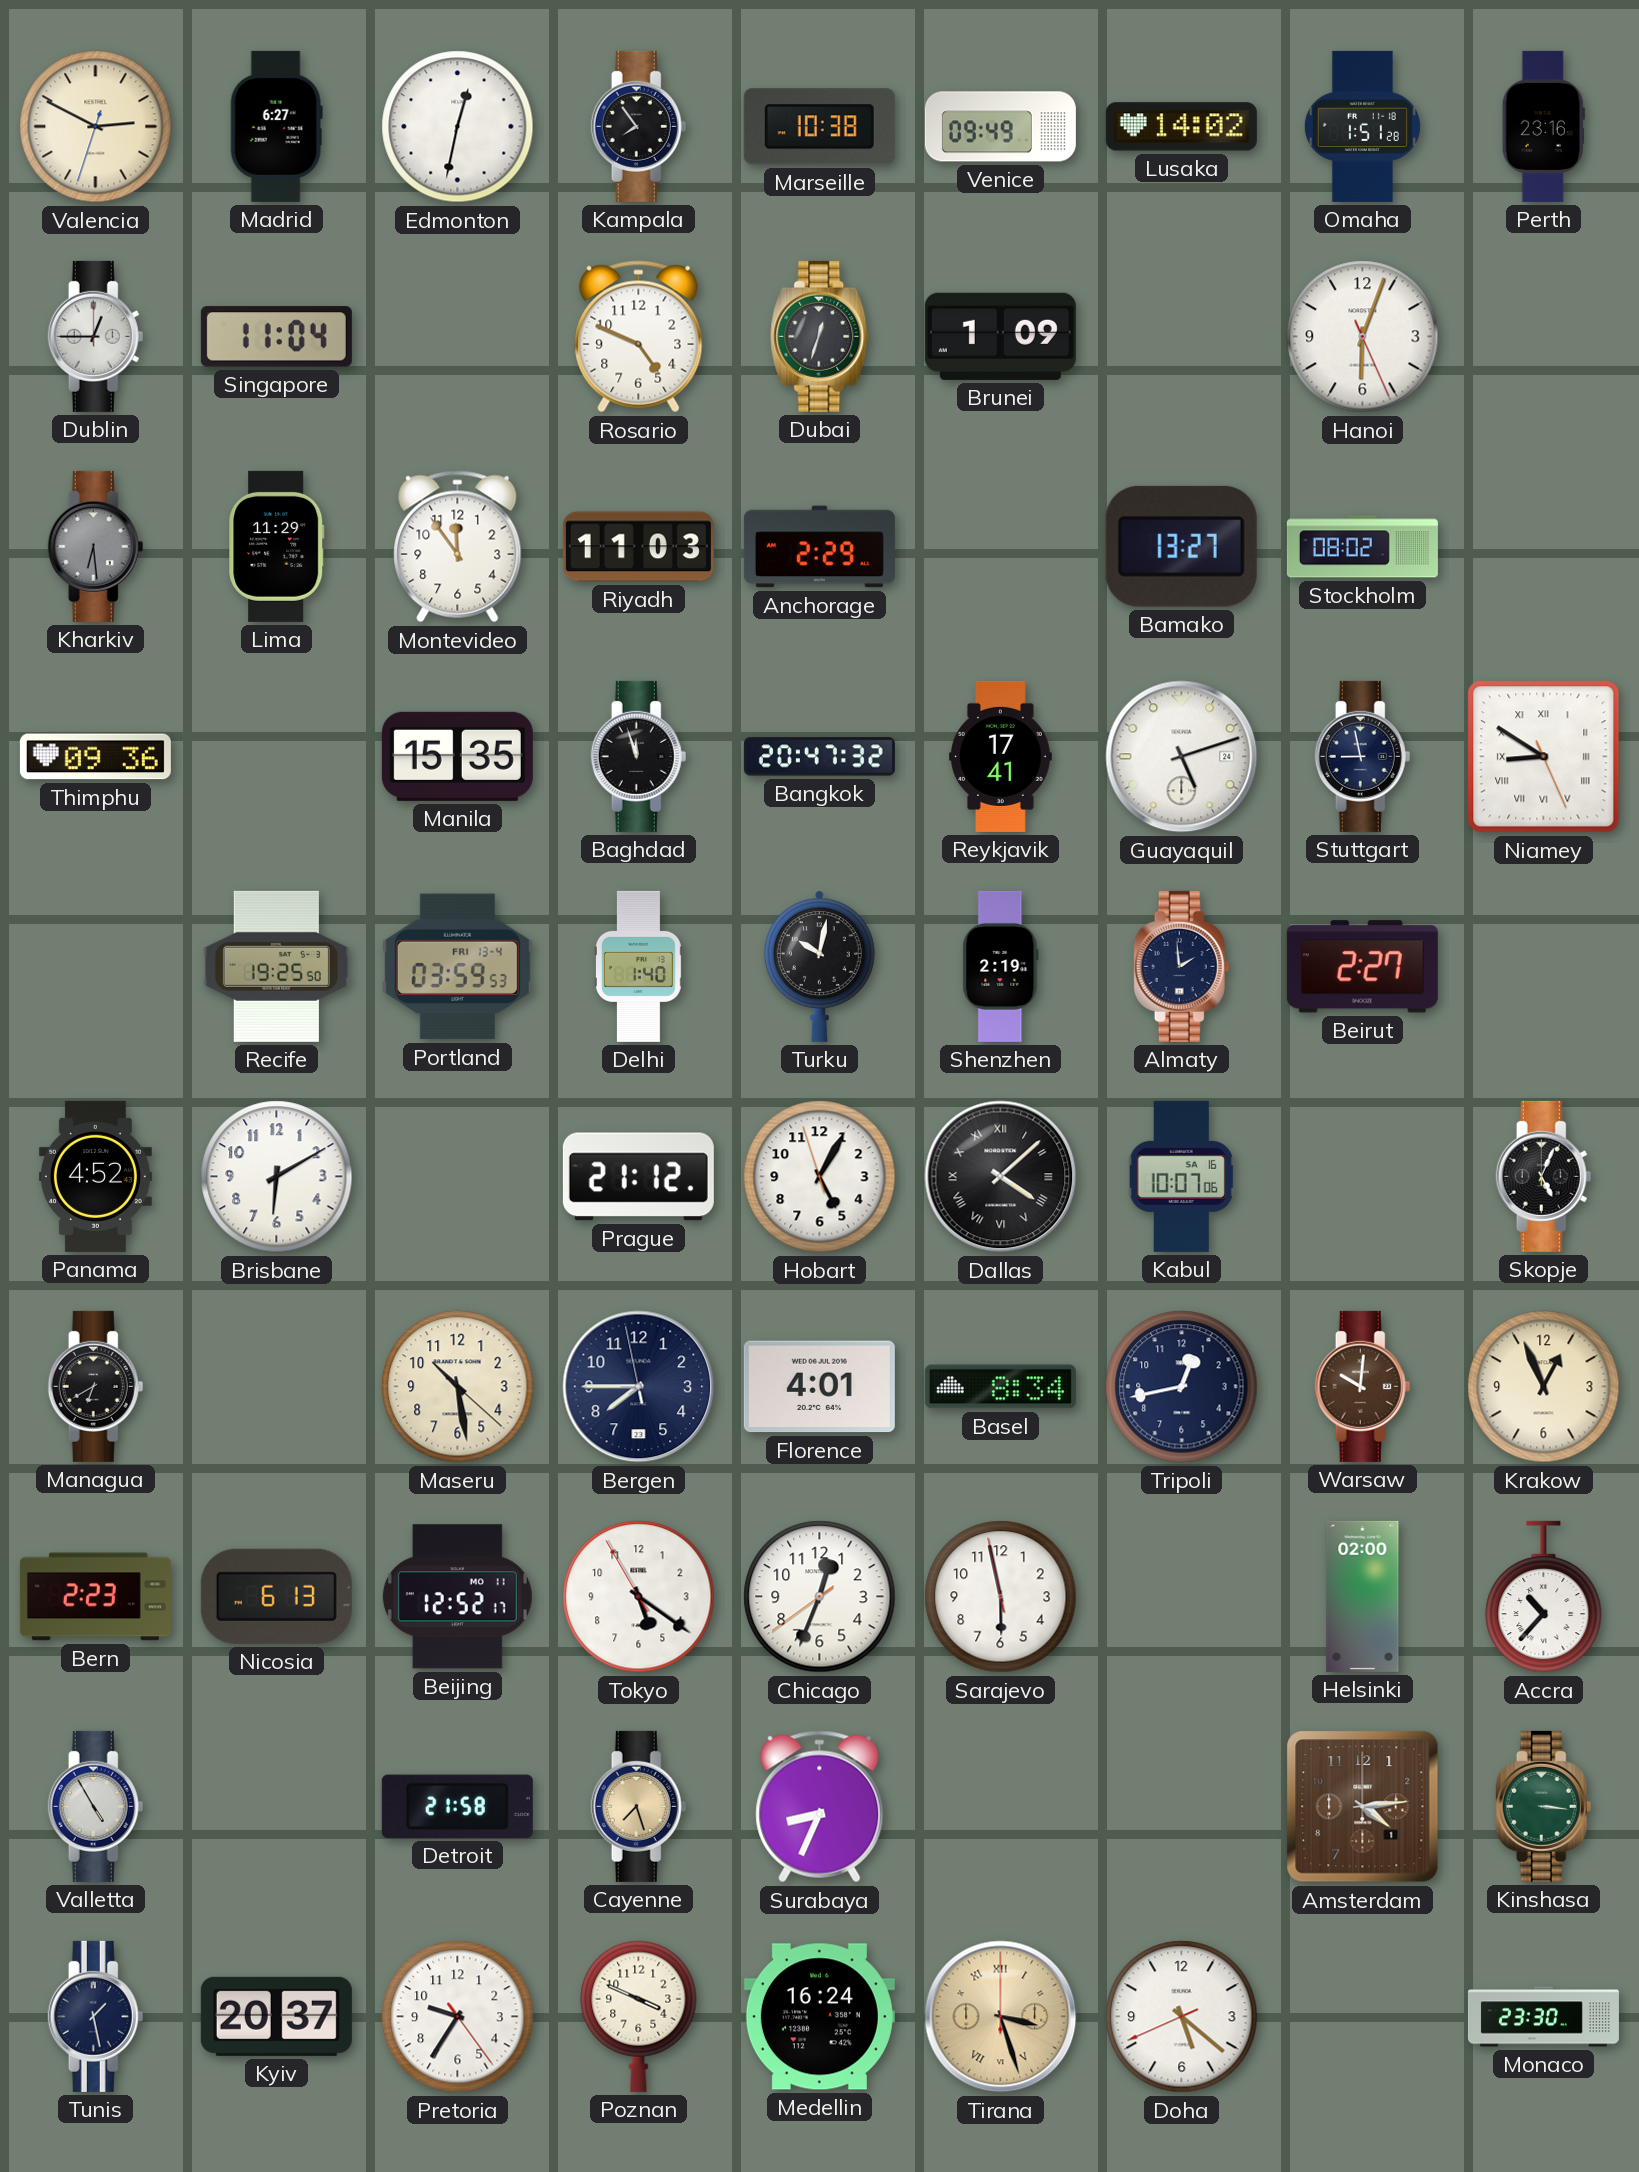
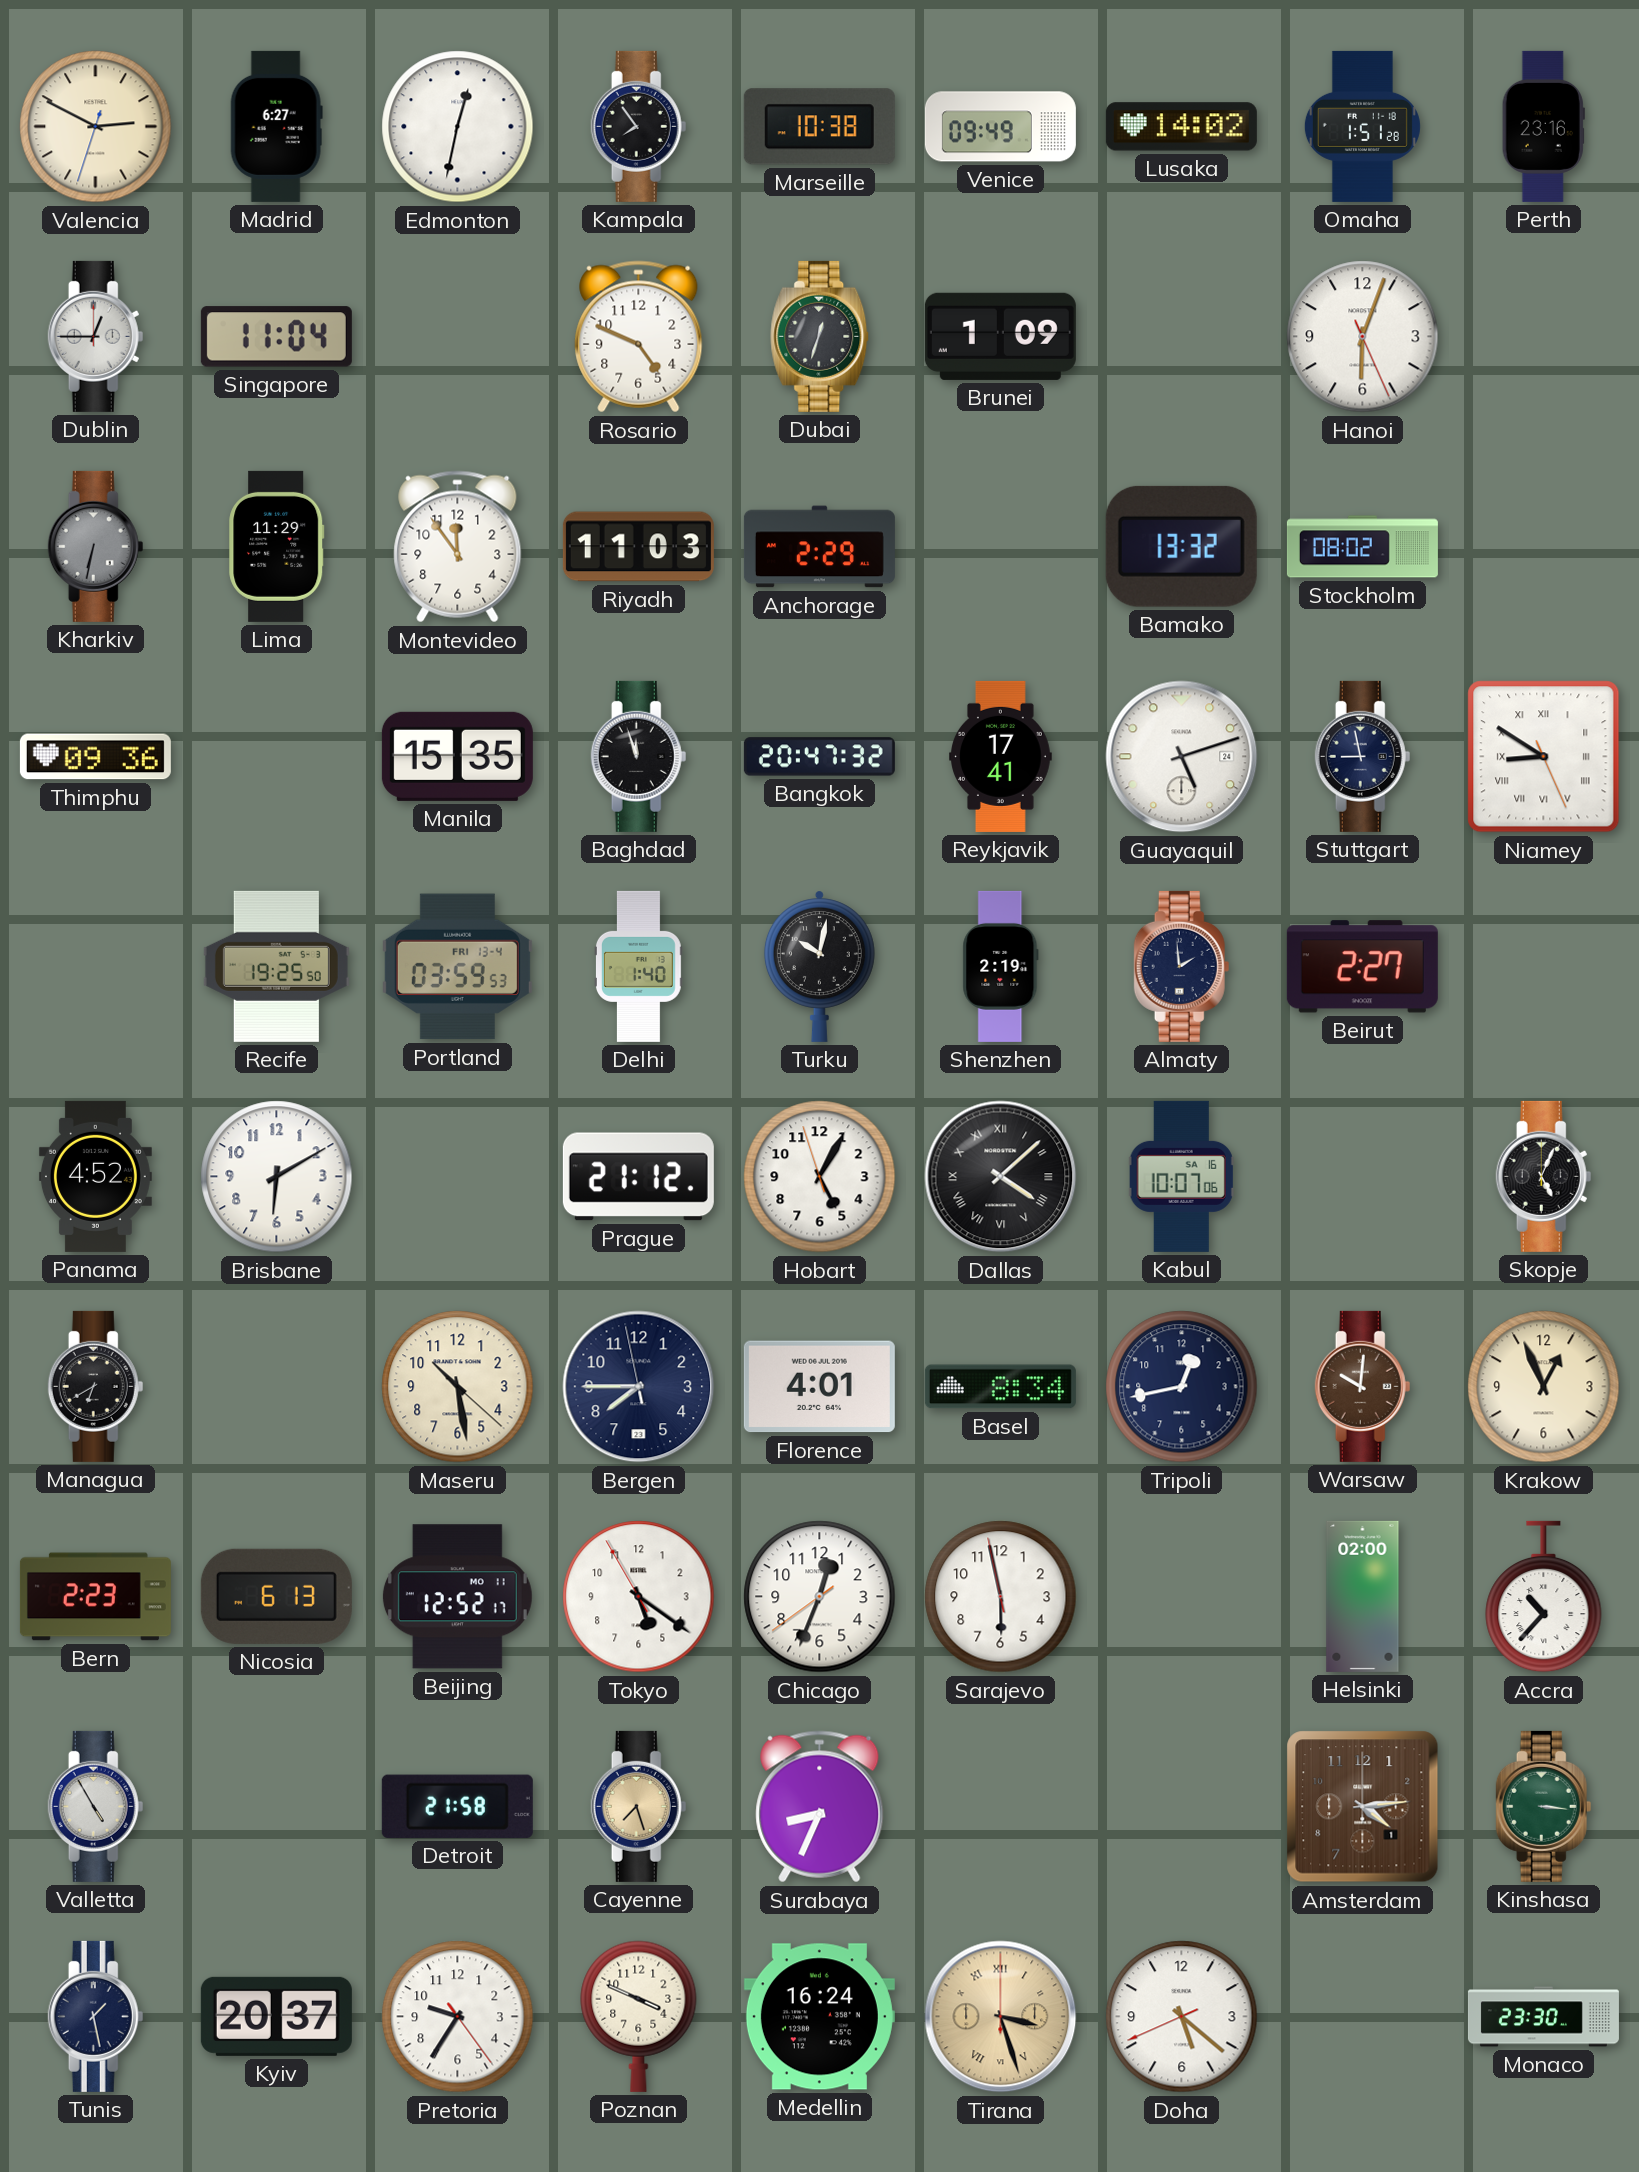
Kharkiv: 6:29 -> 6:32 (96, 546)
Bamako: 13:27 -> 13:32 (1181, 546)
